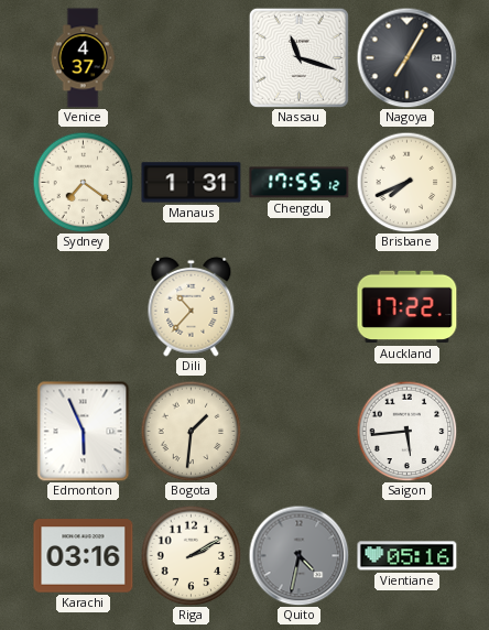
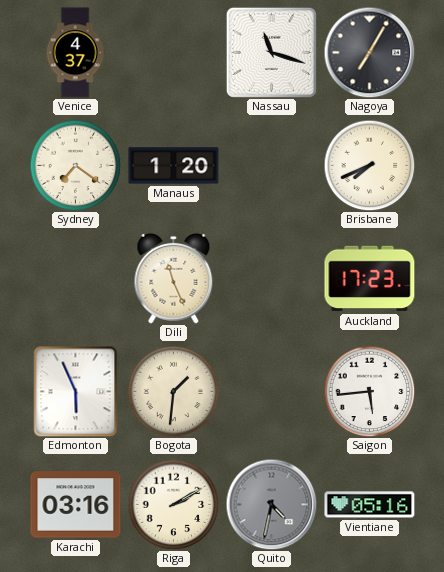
Manaus: 1:31 -> 1:20 (174, 166)
Chengdu: 17:55 -> none (300, 183)
Dili: 10:37 -> 11:26 (174, 278)
Auckland: 17:22 -> 17:23 (370, 279)
